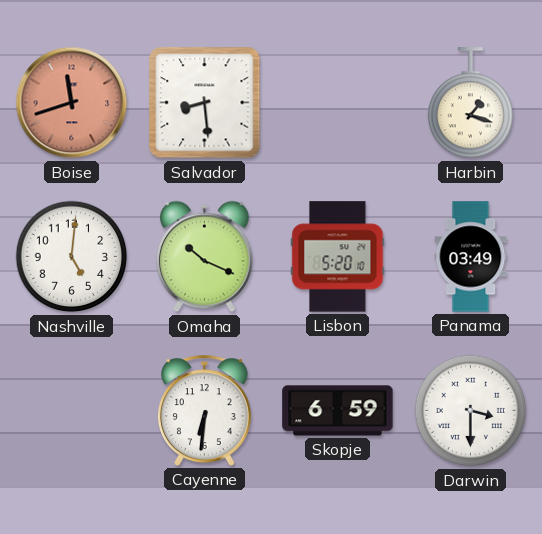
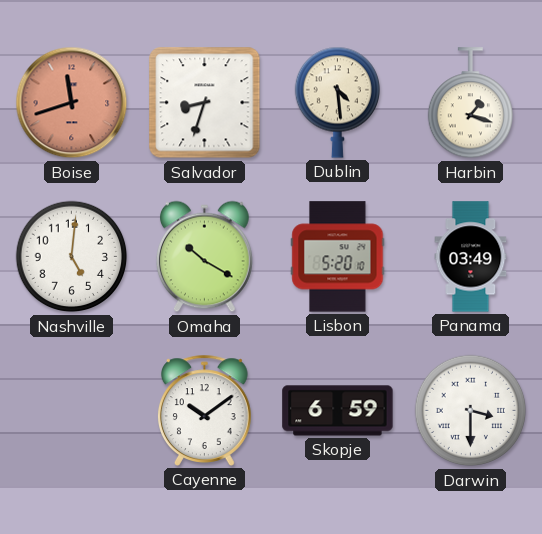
Salvador: 8:29 -> 8:33 (205, 103)
Dublin: none -> 4:29 (337, 102)
Omaha: 10:19 -> 10:20 (205, 257)
Cayenne: 6:31 -> 10:09 (204, 410)
